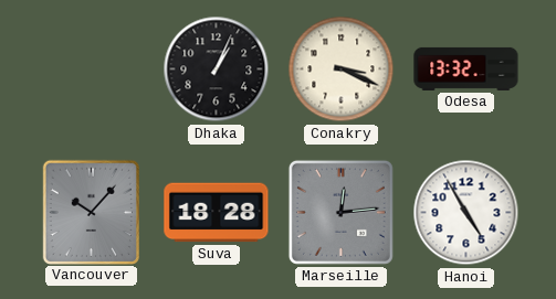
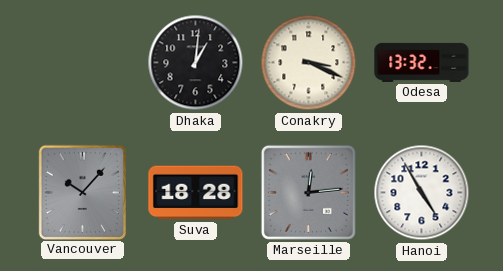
Dhaka: 1:04 -> 1:01 (196, 63)
